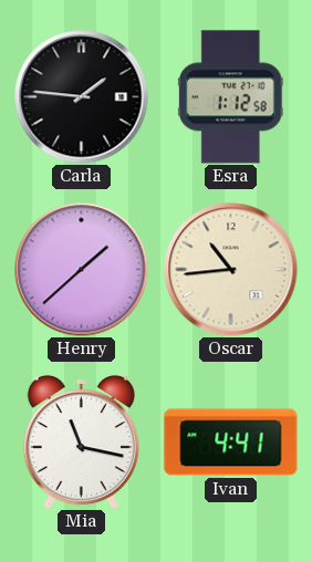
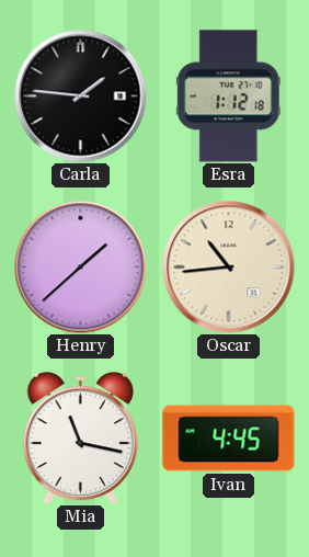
Esra: 1:12:58 -> 1:12:18 (228, 96)
Ivan: 4:41 -> 4:45 (229, 439)
